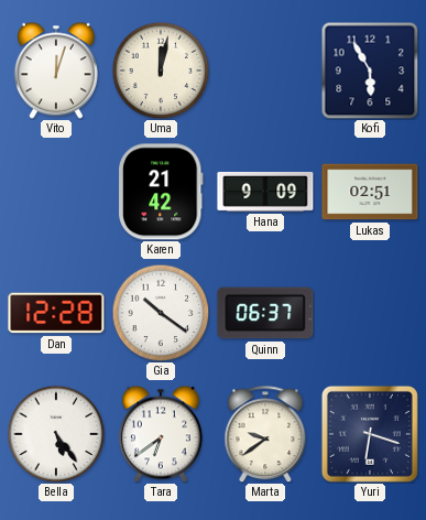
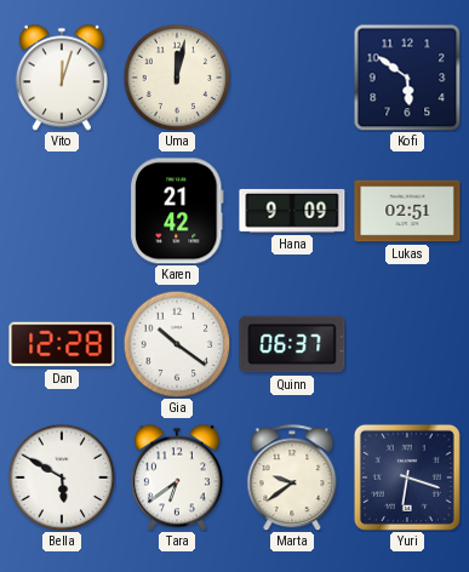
Kofi: 5:55 -> 5:51 (407, 78)
Bella: 5:24 -> 5:50 (62, 477)
